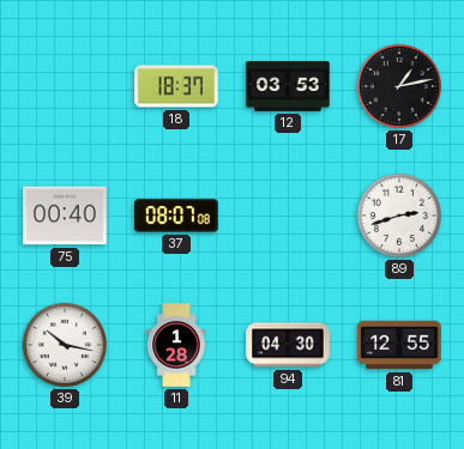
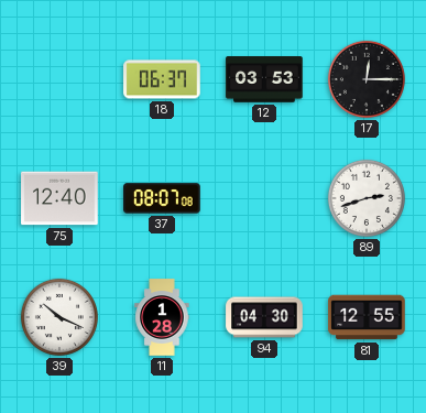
18: 18:37 -> 06:37 (162, 79)
17: 1:13 -> 12:15 (367, 79)
75: 00:40 -> 12:40 (59, 198)
39: 10:17 -> 10:19 (59, 317)
